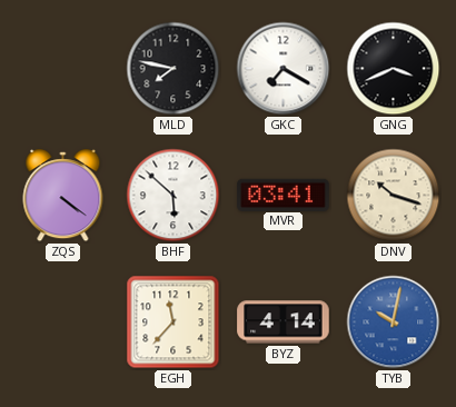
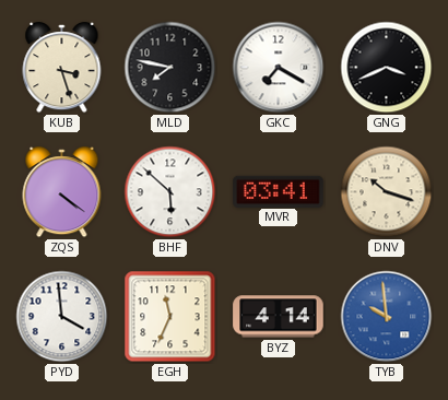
KUB: none -> 3:27 (62, 68)
PYD: none -> 3:59 (62, 317)
EGH: 11:37 -> 11:34 (170, 317)
TYB: 10:02 -> 9:59 (387, 317)
